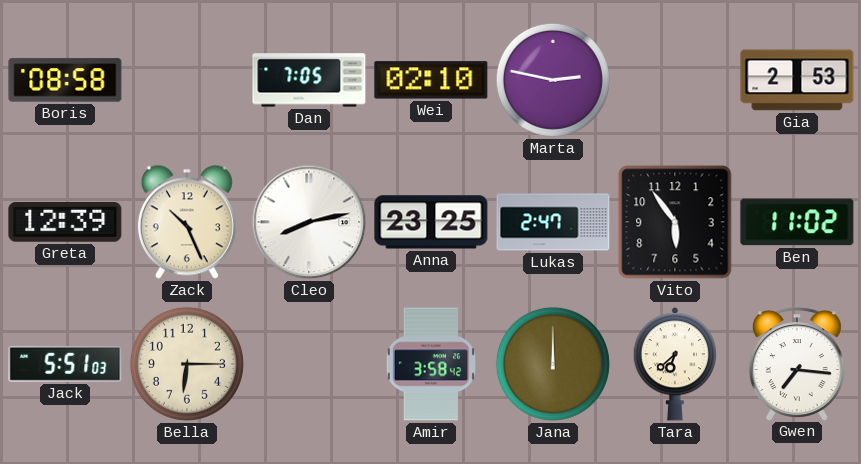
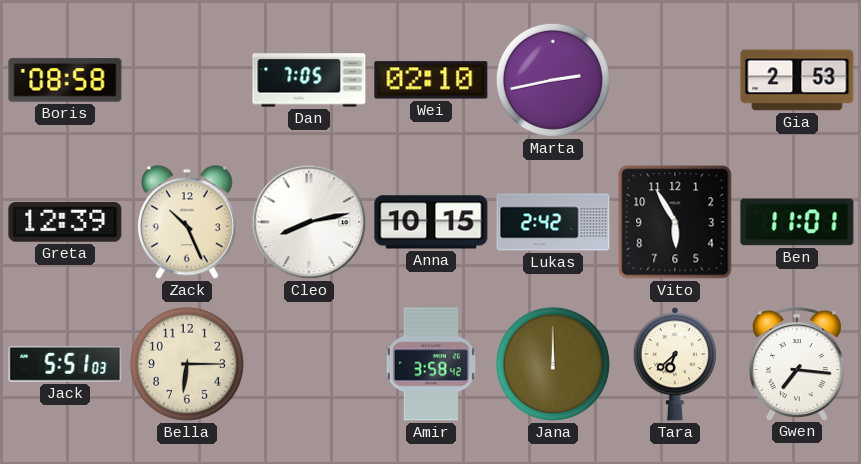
Marta: 2:47 -> 2:43 (553, 80)
Anna: 23:25 -> 10:15 (431, 222)
Lukas: 2:47 -> 2:42 (553, 222)
Vito: 5:54 -> 5:55 (675, 222)
Ben: 11:02 -> 11:01 (797, 222)
